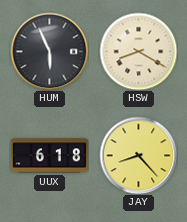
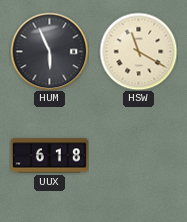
HSW: 8:20 -> 11:20 (138, 51)
JAY: 8:23 -> none (138, 155)
